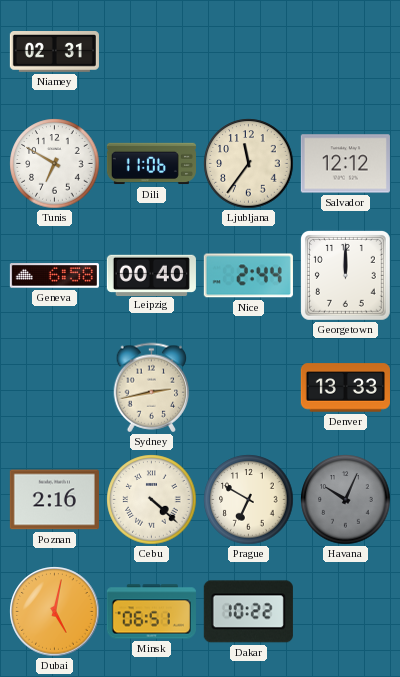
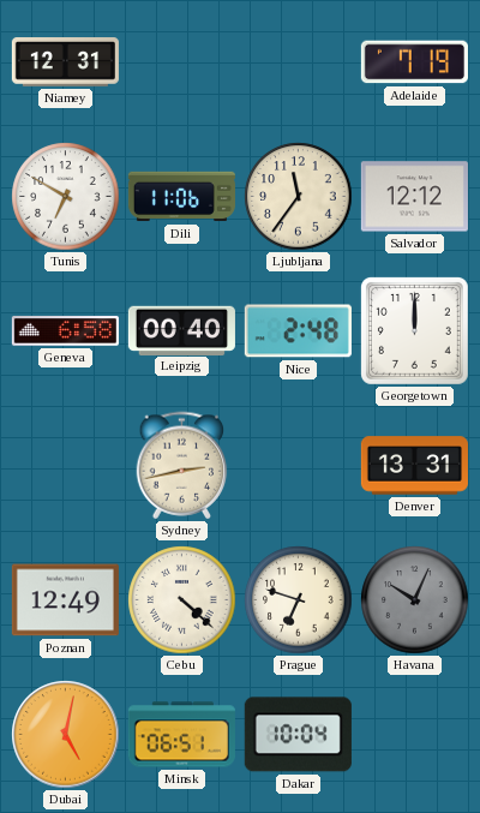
Niamey: 02:31 -> 12:31 (65, 62)
Adelaide: none -> 7:19 (414, 62)
Nice: 2:44 -> 2:48 (298, 331)
Denver: 13:33 -> 13:31 (414, 466)
Poznan: 2:16 -> 12:49 (65, 600)
Prague: 6:50 -> 6:48 (299, 600)
Dakar: 10:22 -> 10:04 (298, 735)
